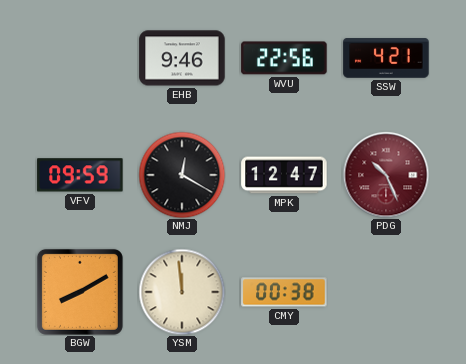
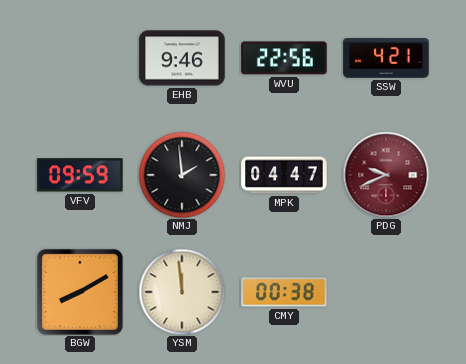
NMJ: 12:20 -> 1:59 (182, 175)
MPK: 12:47 -> 04:47 (284, 175)
PDG: 10:26 -> 9:41 (386, 175)
